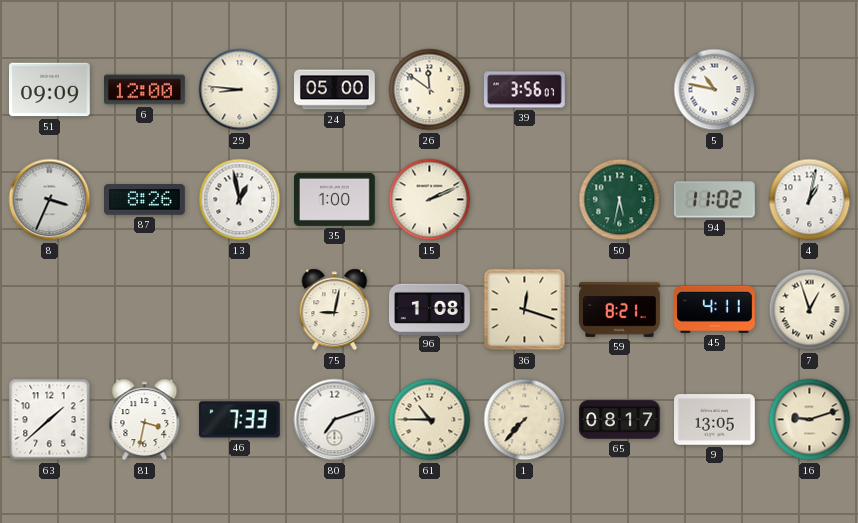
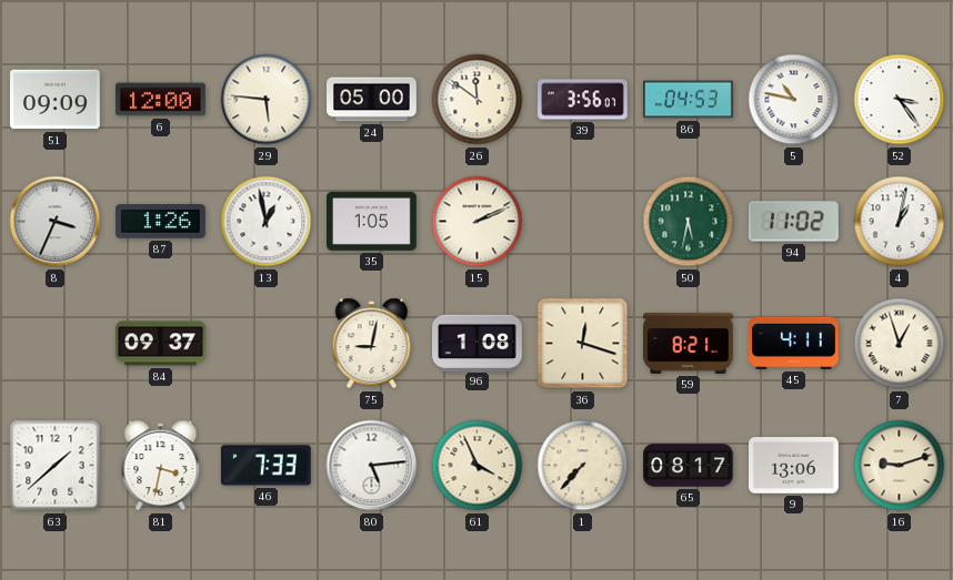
29: 8:46 -> 5:46 (267, 100)
86: none -> 04:53 (689, 100)
52: none -> 3:24 (900, 100)
87: 8:26 -> 1:26 (161, 222)
35: 1:00 -> 1:05 (372, 221)
84: none -> 09:37 (161, 344)
80: 7:12 -> 5:14 (372, 466)
61: 10:45 -> 3:56 (478, 466)
9: 13:05 -> 13:06 (794, 466)
